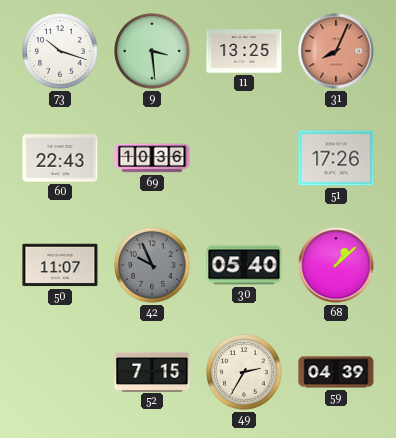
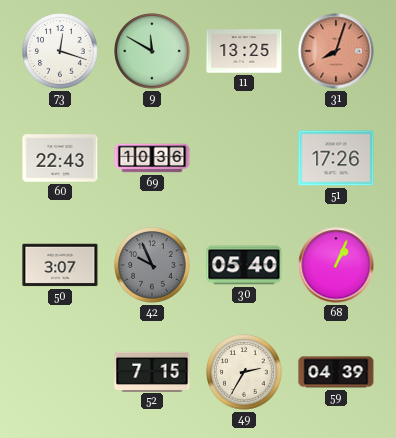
73: 10:18 -> 12:18 (60, 51)
9: 3:29 -> 11:50 (152, 51)
31: 8:04 -> 8:03 (336, 51)
50: 11:07 -> 3:07 (60, 265)
68: 1:08 -> 1:04 (336, 265)
